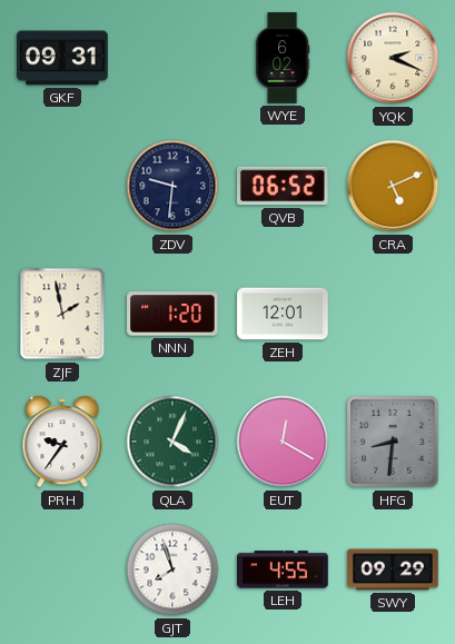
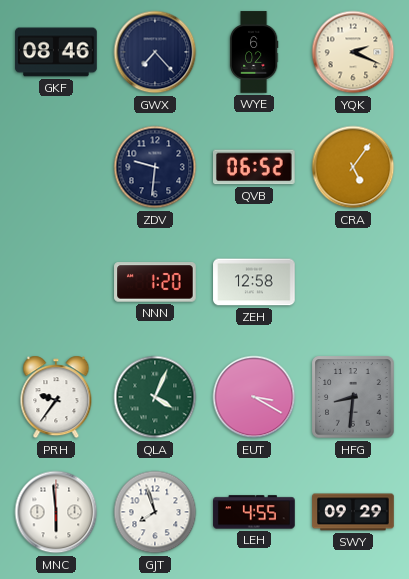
GKF: 09:31 -> 08:46 (56, 52)
GWX: none -> 7:23 (155, 52)
CRA: 5:11 -> 5:06 (353, 167)
ZJF: 1:58 -> none (62, 314)
ZEH: 12:01 -> 12:58 (254, 282)
EUT: 12:20 -> 3:20 (254, 397)
MNC: none -> 5:59 (56, 512)
